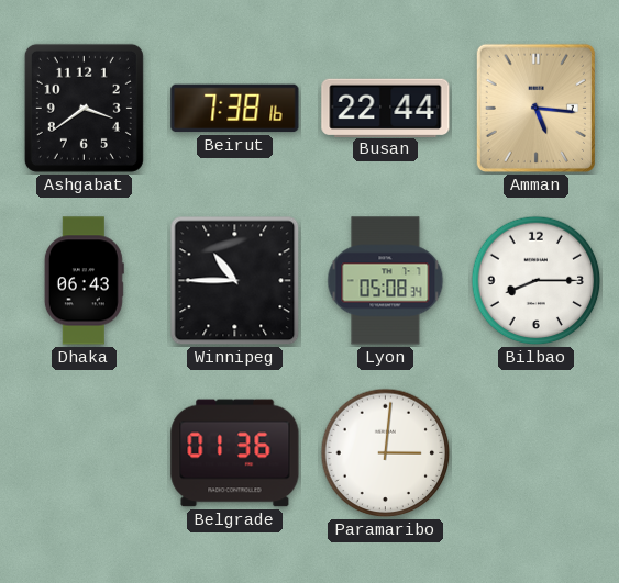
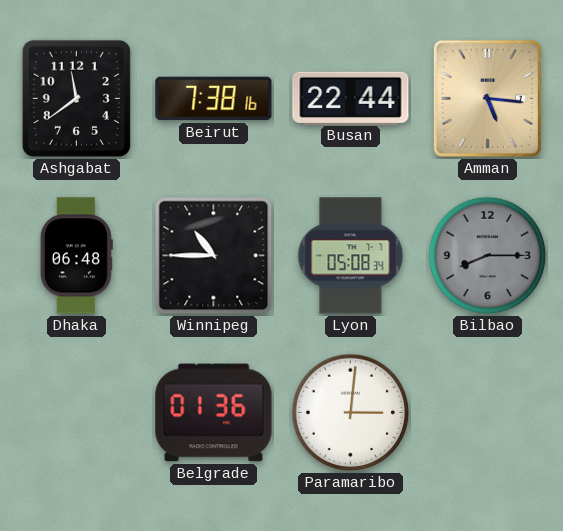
Ashgabat: 3:39 -> 11:39 (76, 98)
Dhaka: 06:43 -> 06:48 (76, 256)
Bilbao dial: white -> grey (488, 256)
